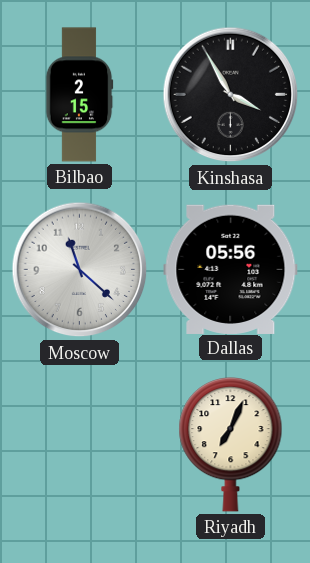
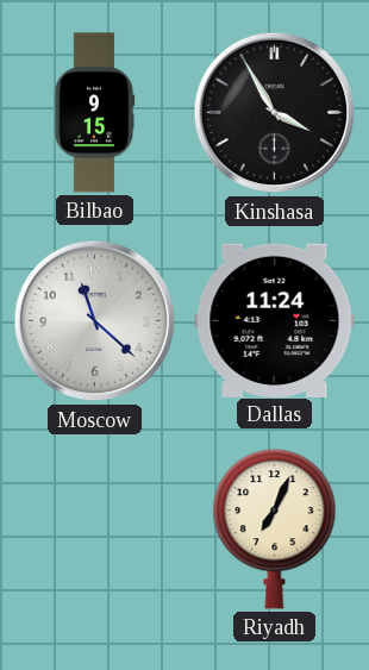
Bilbao: 2:15 -> 9:15 (94, 113)
Dallas: 05:56 -> 11:24 (275, 320)
